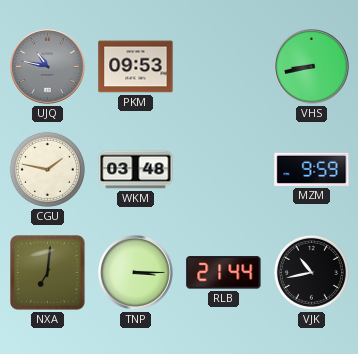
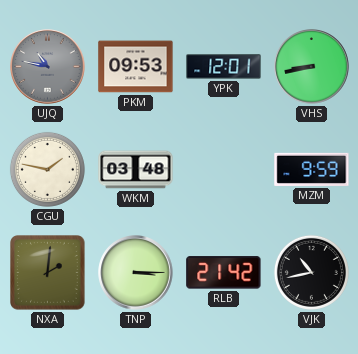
YPK: none -> 12:01 (224, 67)
NXA: 7:01 -> 2:01 (48, 273)
RLB: 21:44 -> 21:42 (224, 273)
